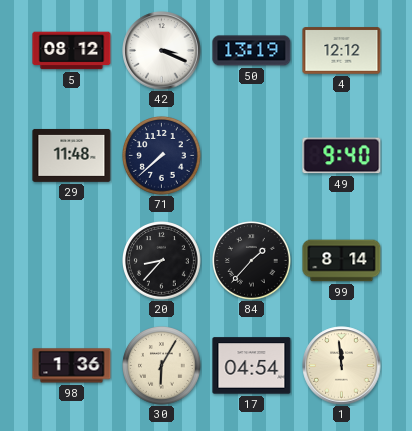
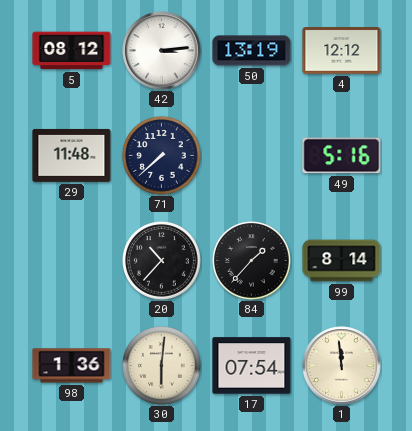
42: 3:19 -> 3:14 (162, 51)
49: 9:40 -> 5:16 (342, 156)
20: 8:37 -> 10:37 (162, 261)
30: 6:05 -> 6:01 (162, 366)
17: 04:54 -> 07:54 (252, 366)
